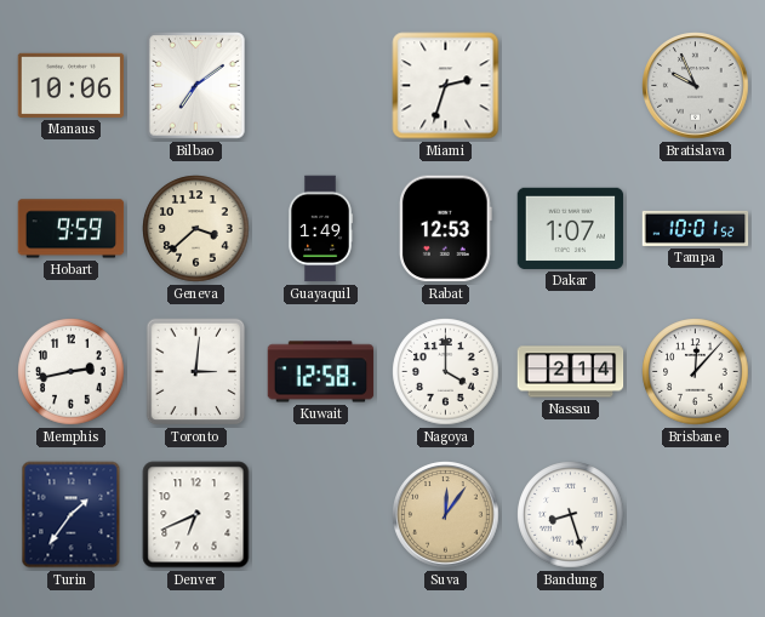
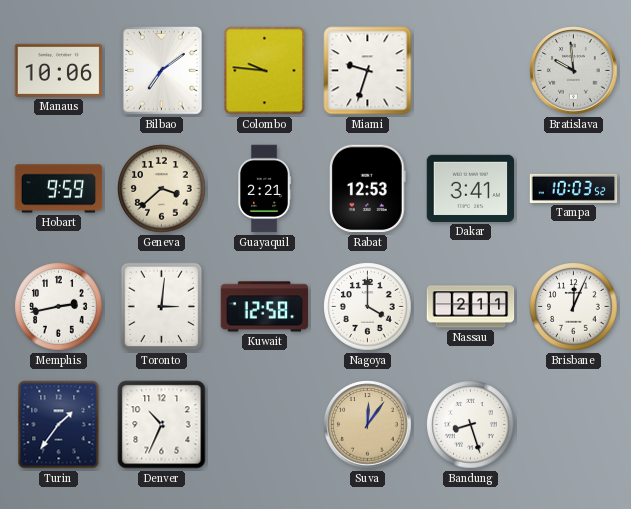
Colombo: none -> 9:46 (265, 71)
Miami: 2:33 -> 9:33 (368, 71)
Bratislava: 9:56 -> 9:59 (574, 71)
Guayaquil: 1:49 -> 2:21 (263, 189)
Dakar: 1:07 -> 3:41 (471, 188)
Tampa: 10:01 -> 10:03 (574, 188)
Nassau: 2:14 -> 2:11 (471, 307)
Brisbane: 12:07 -> 12:04 (574, 307)
Denver: 6:41 -> 10:34 (162, 425)
